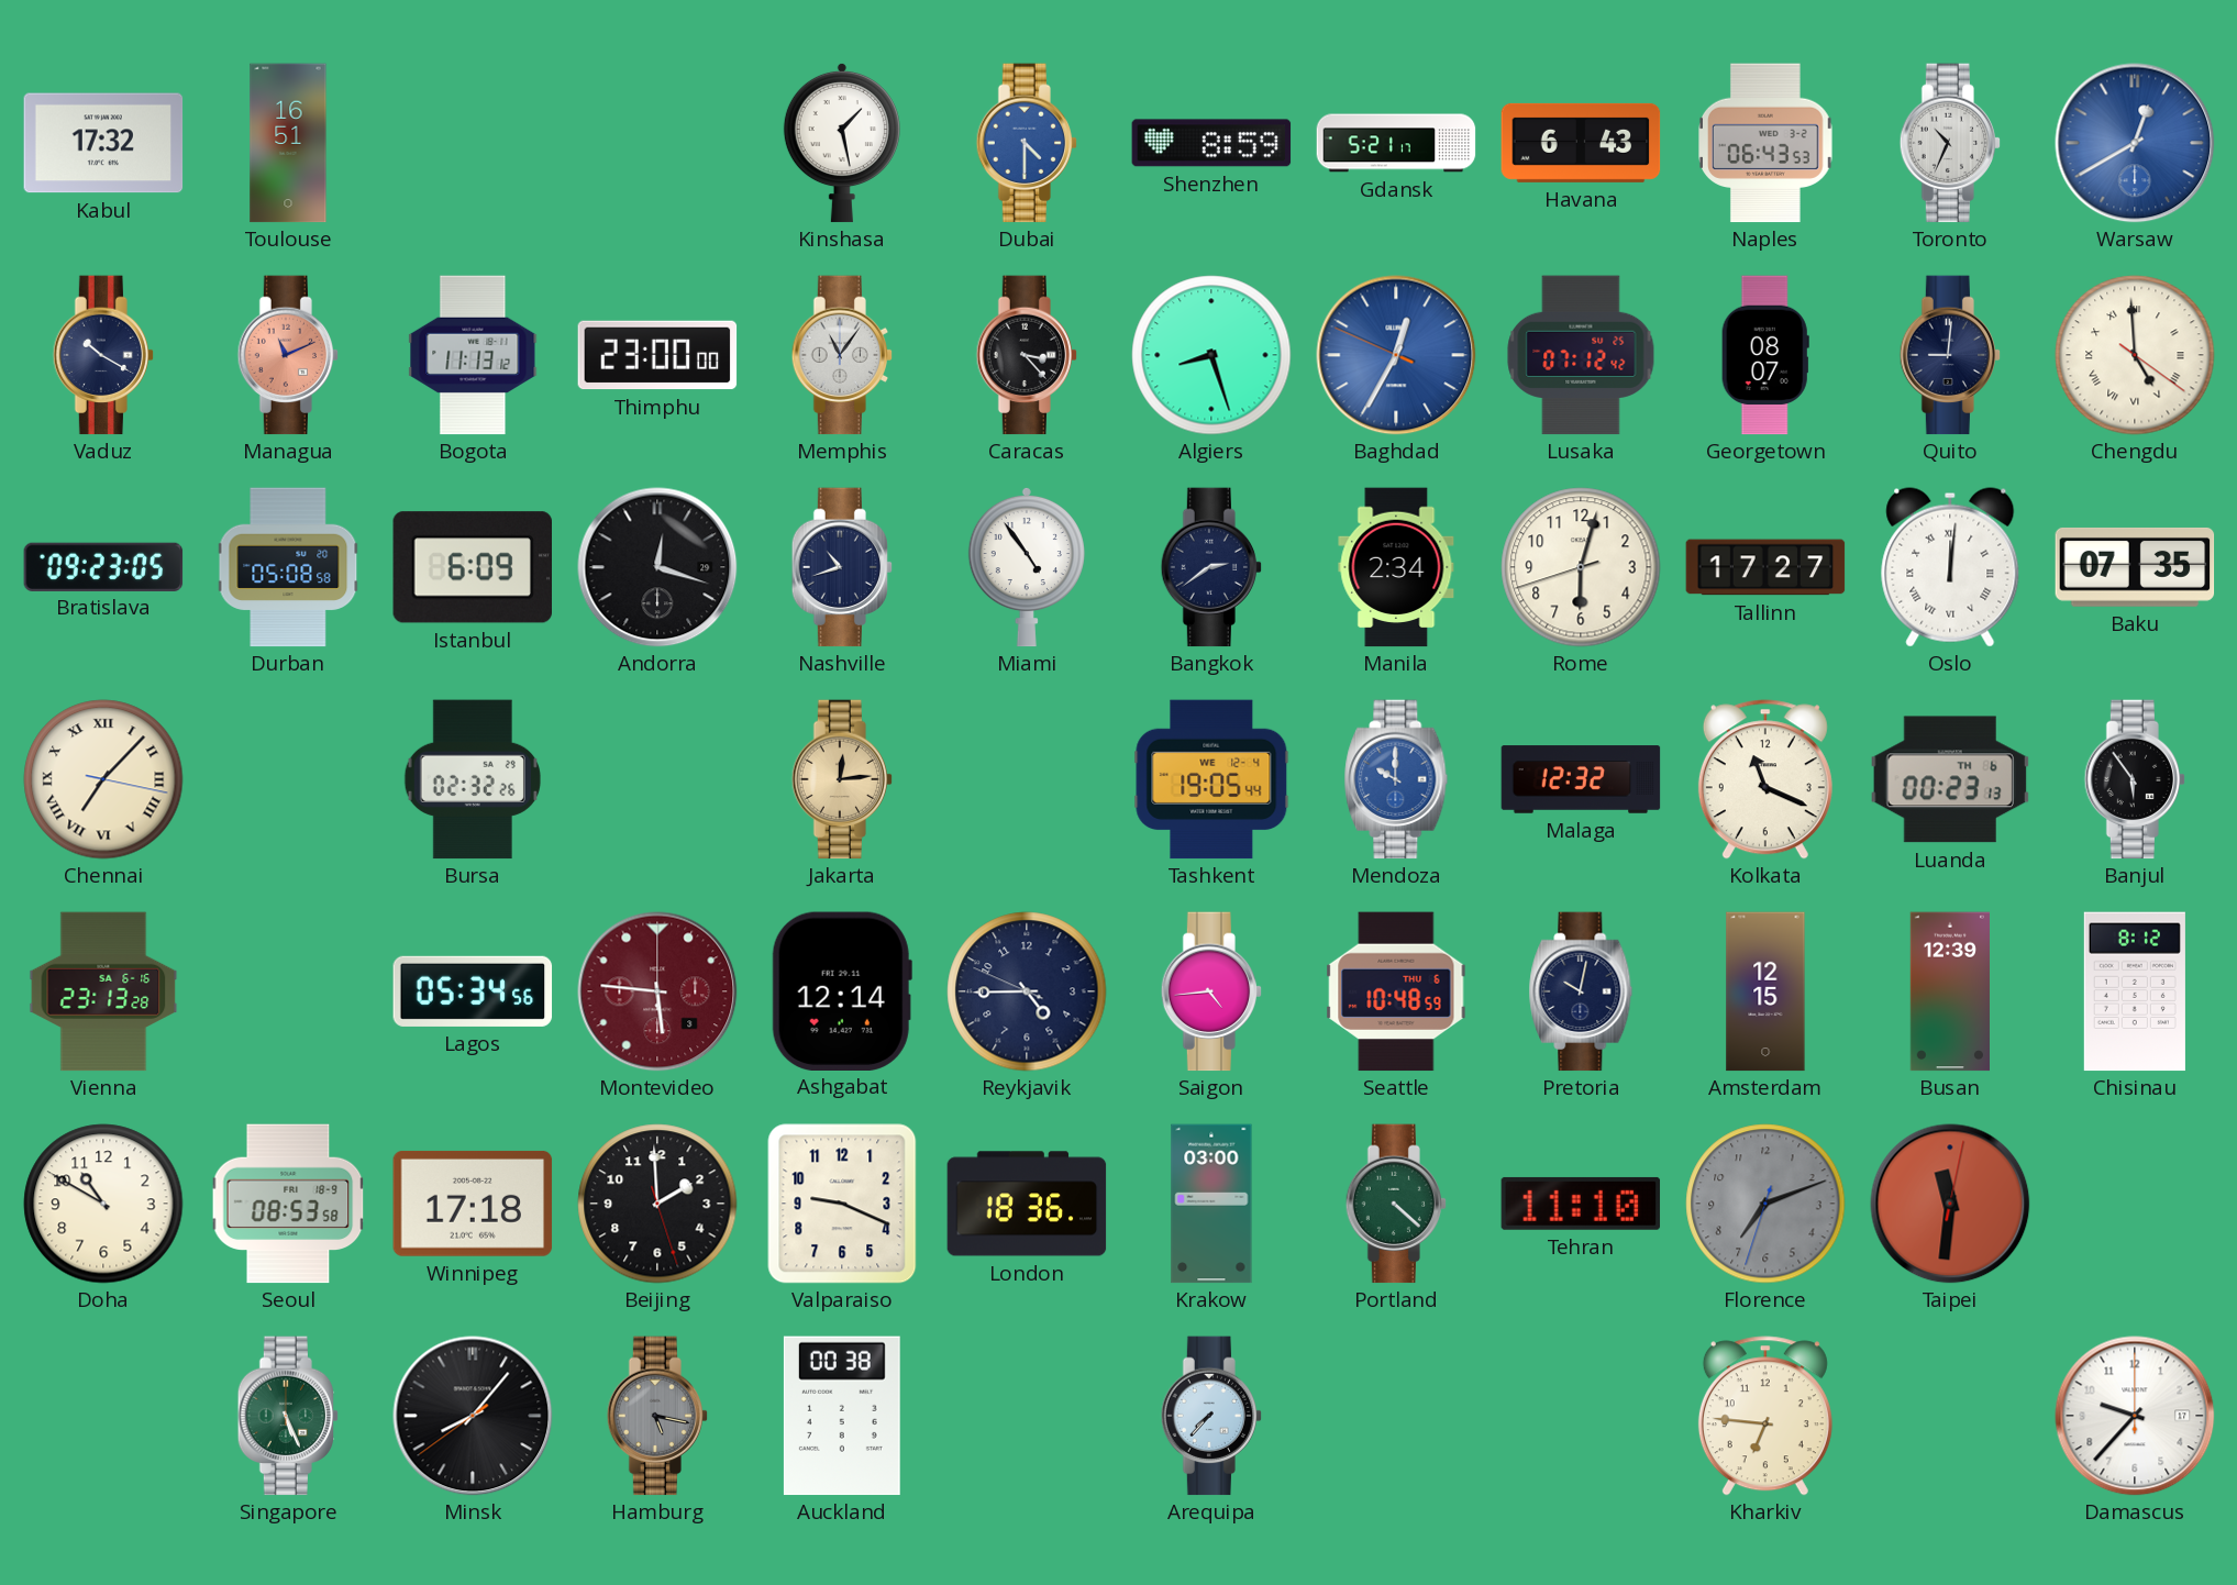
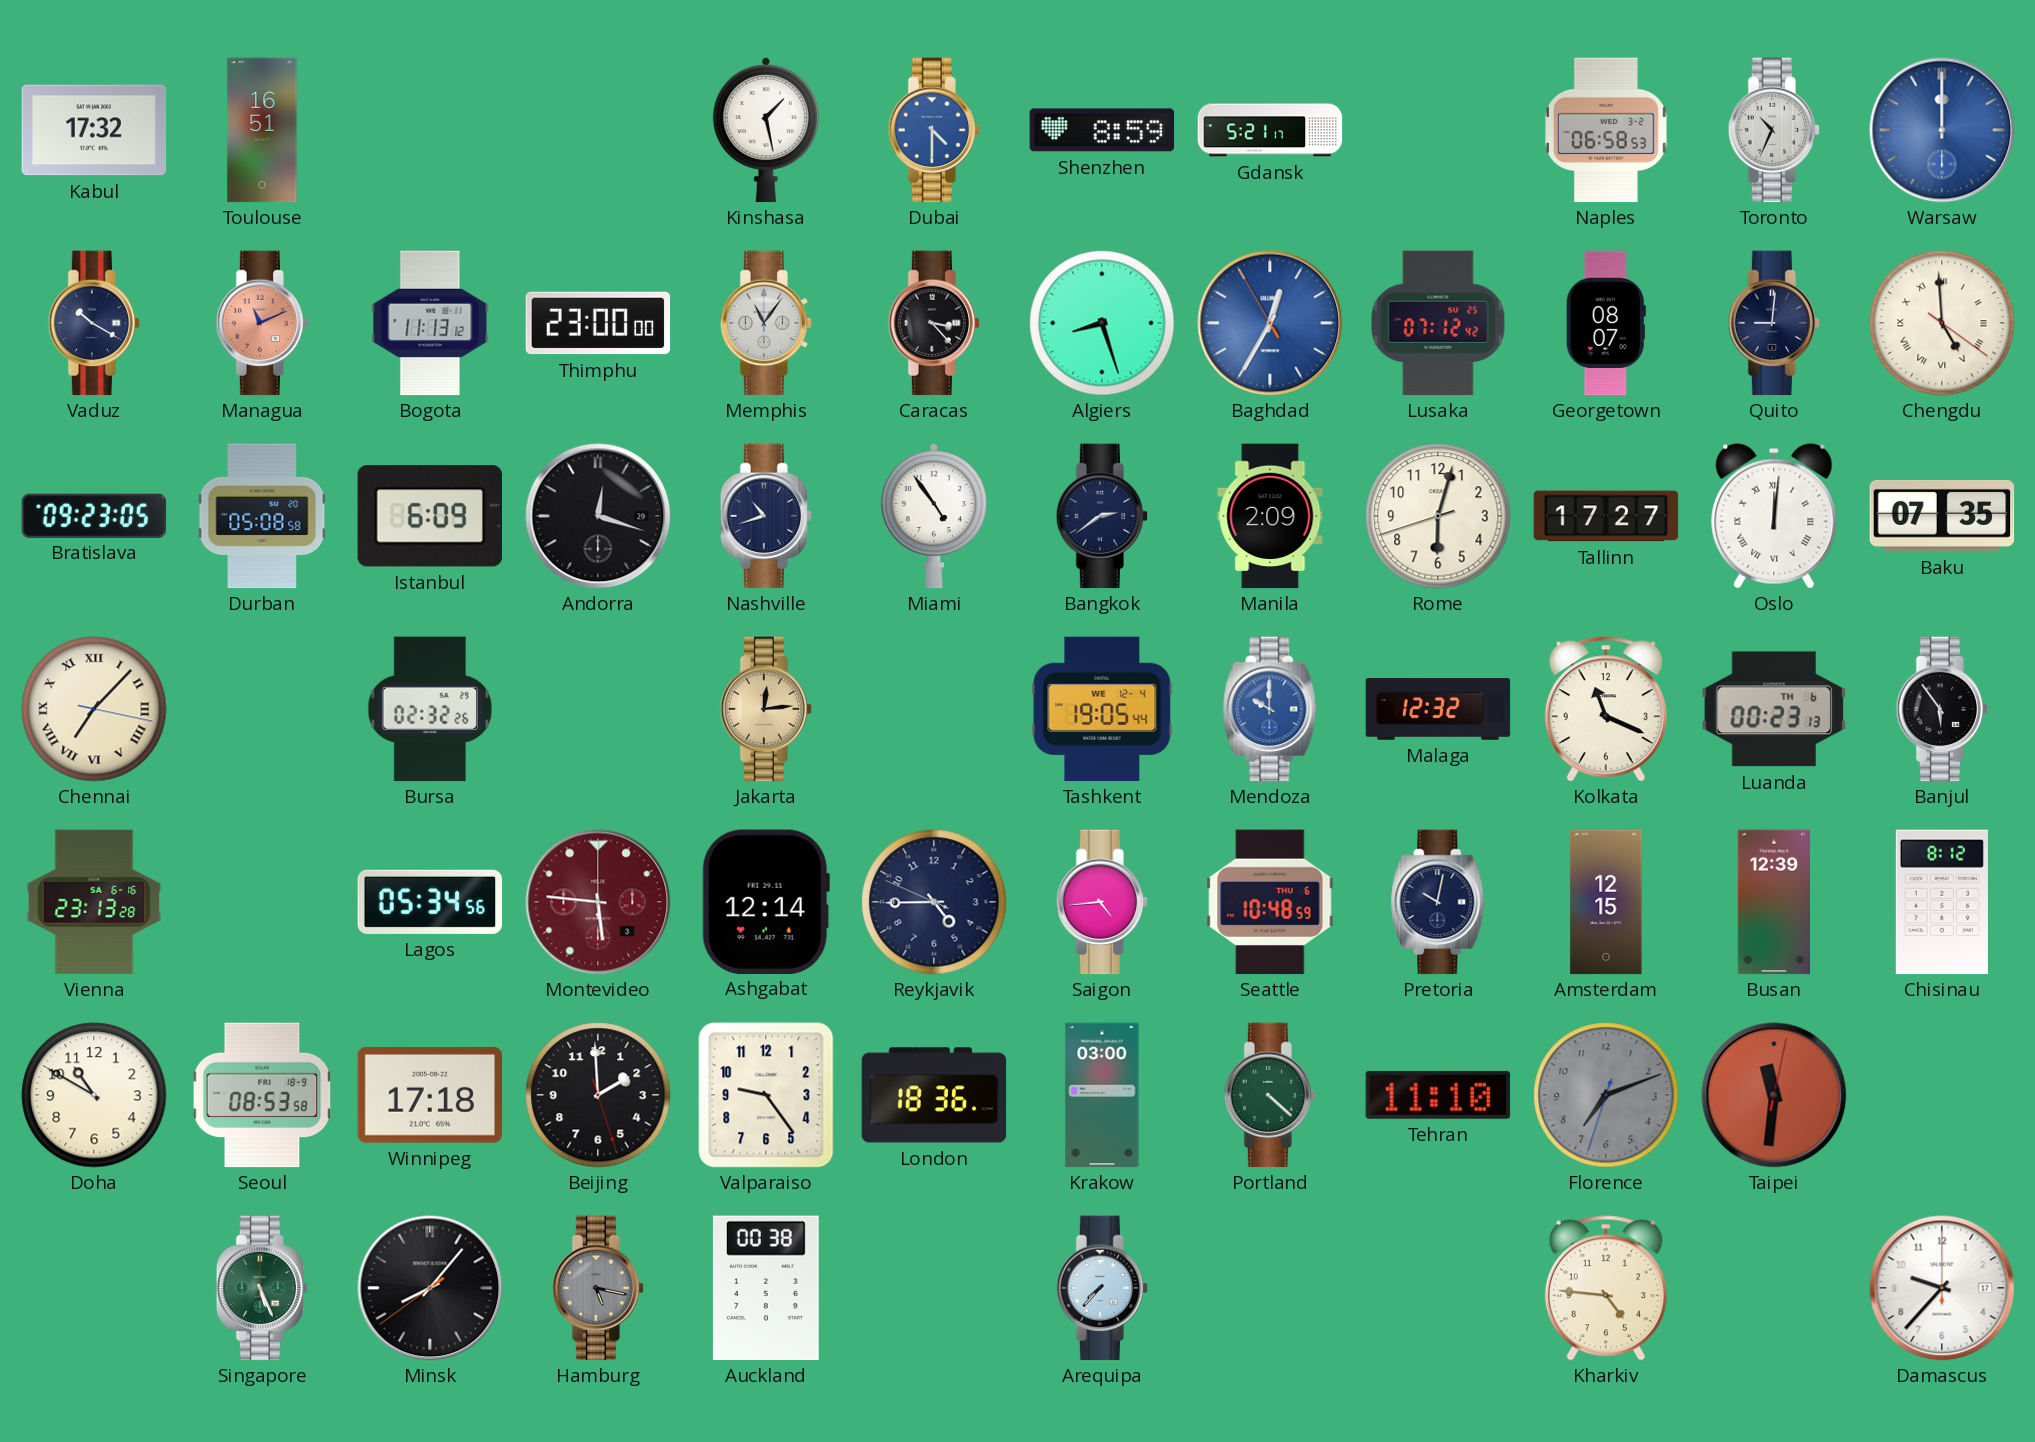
Havana: 6:43 -> none (1581, 143)
Naples: 06:43 -> 06:58 (1607, 130)
Warsaw: 12:40 -> 12:00 (1942, 130)
Baghdad: 12:34:49 -> 12:34:55 (1270, 323)
Manila: 2:34 -> 2:09 (1270, 516)
Valparaiso: 9:19 -> 9:24 (766, 1095)
Kharkiv: 6:46 -> 4:46 (1606, 1288)
